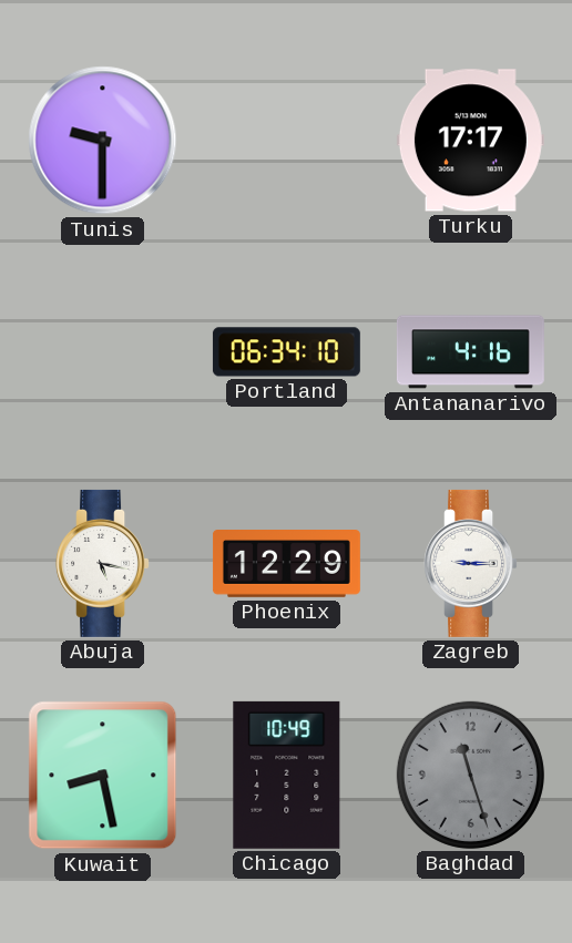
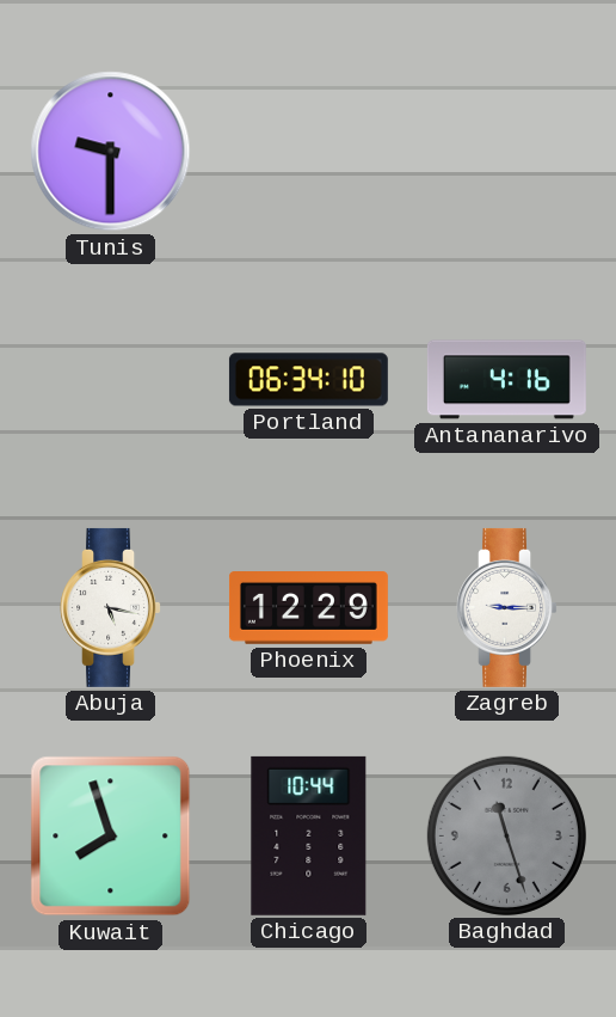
Turku: 17:17 -> none (470, 141)
Kuwait: 8:28 -> 7:57 (111, 837)
Chicago: 10:49 -> 10:44 (309, 835)
